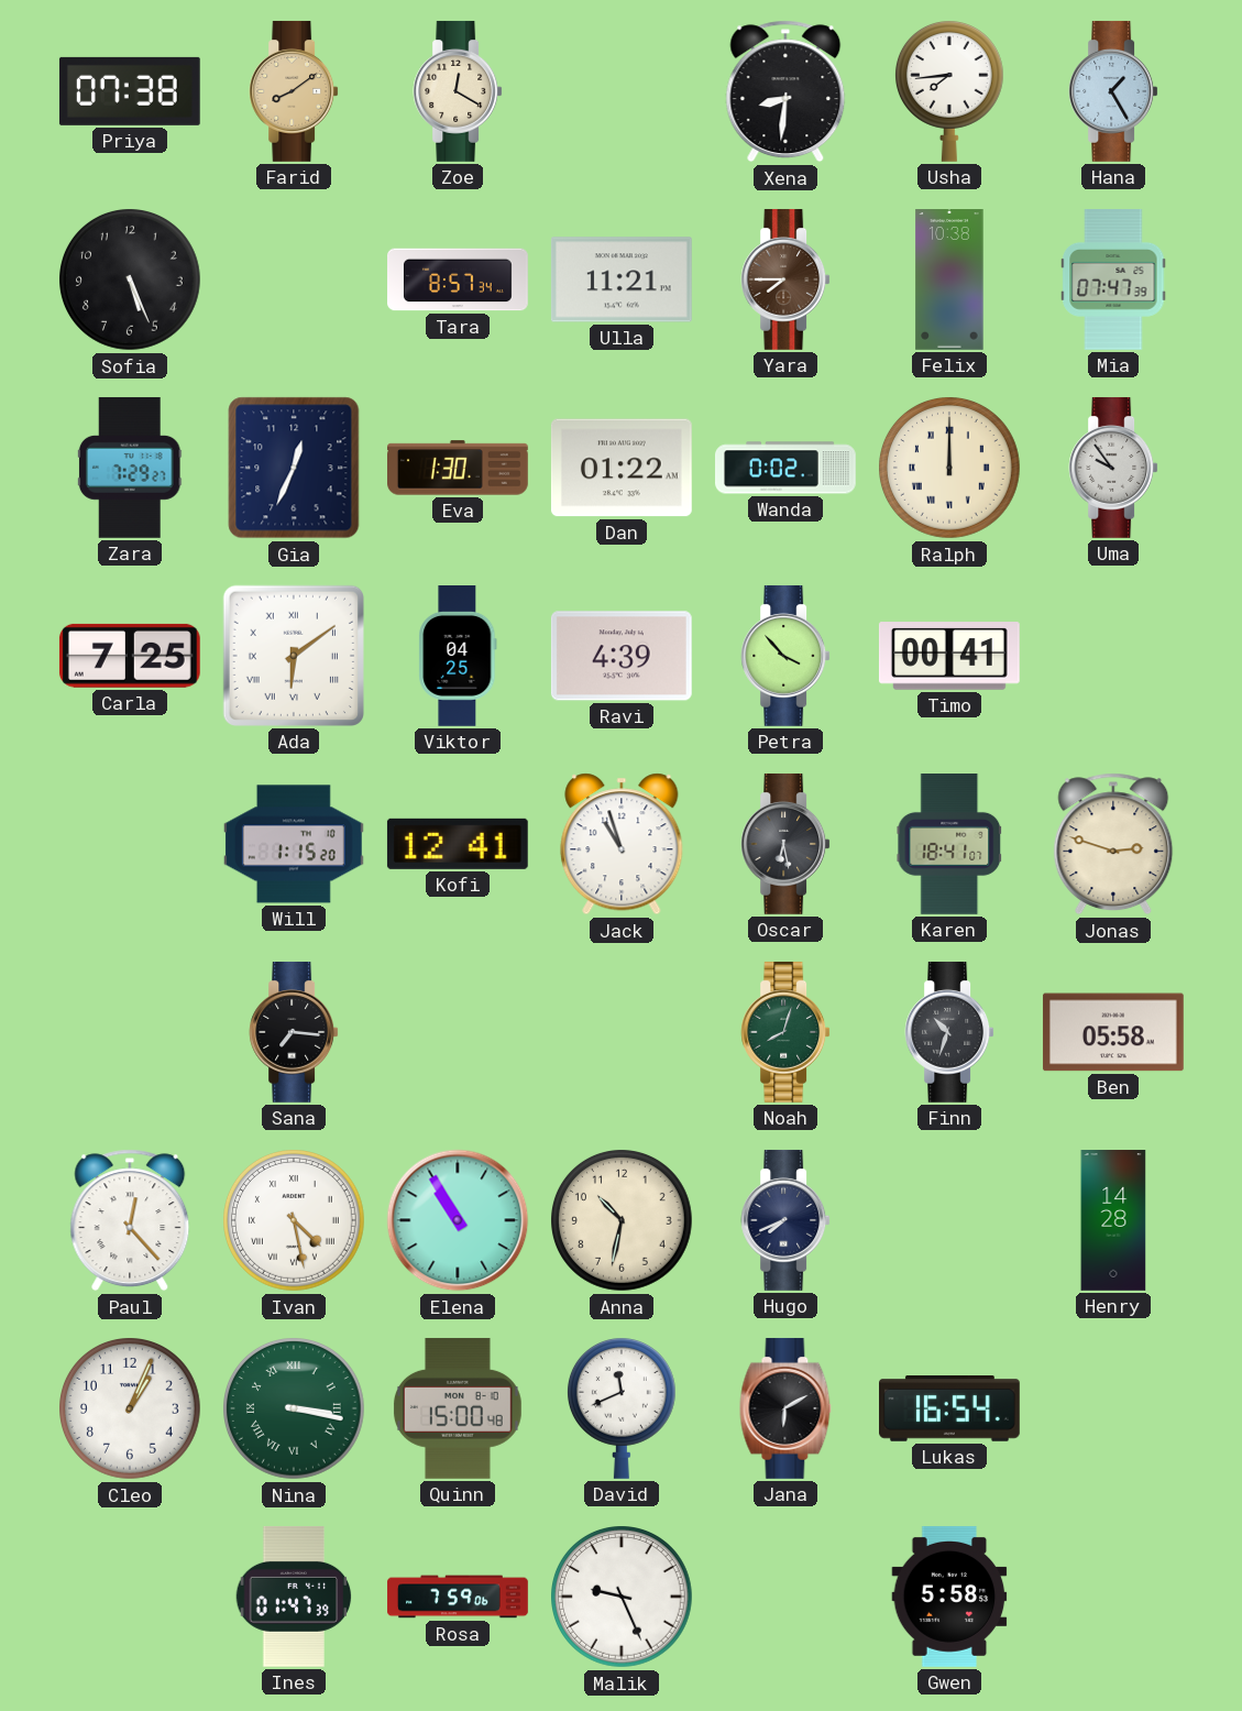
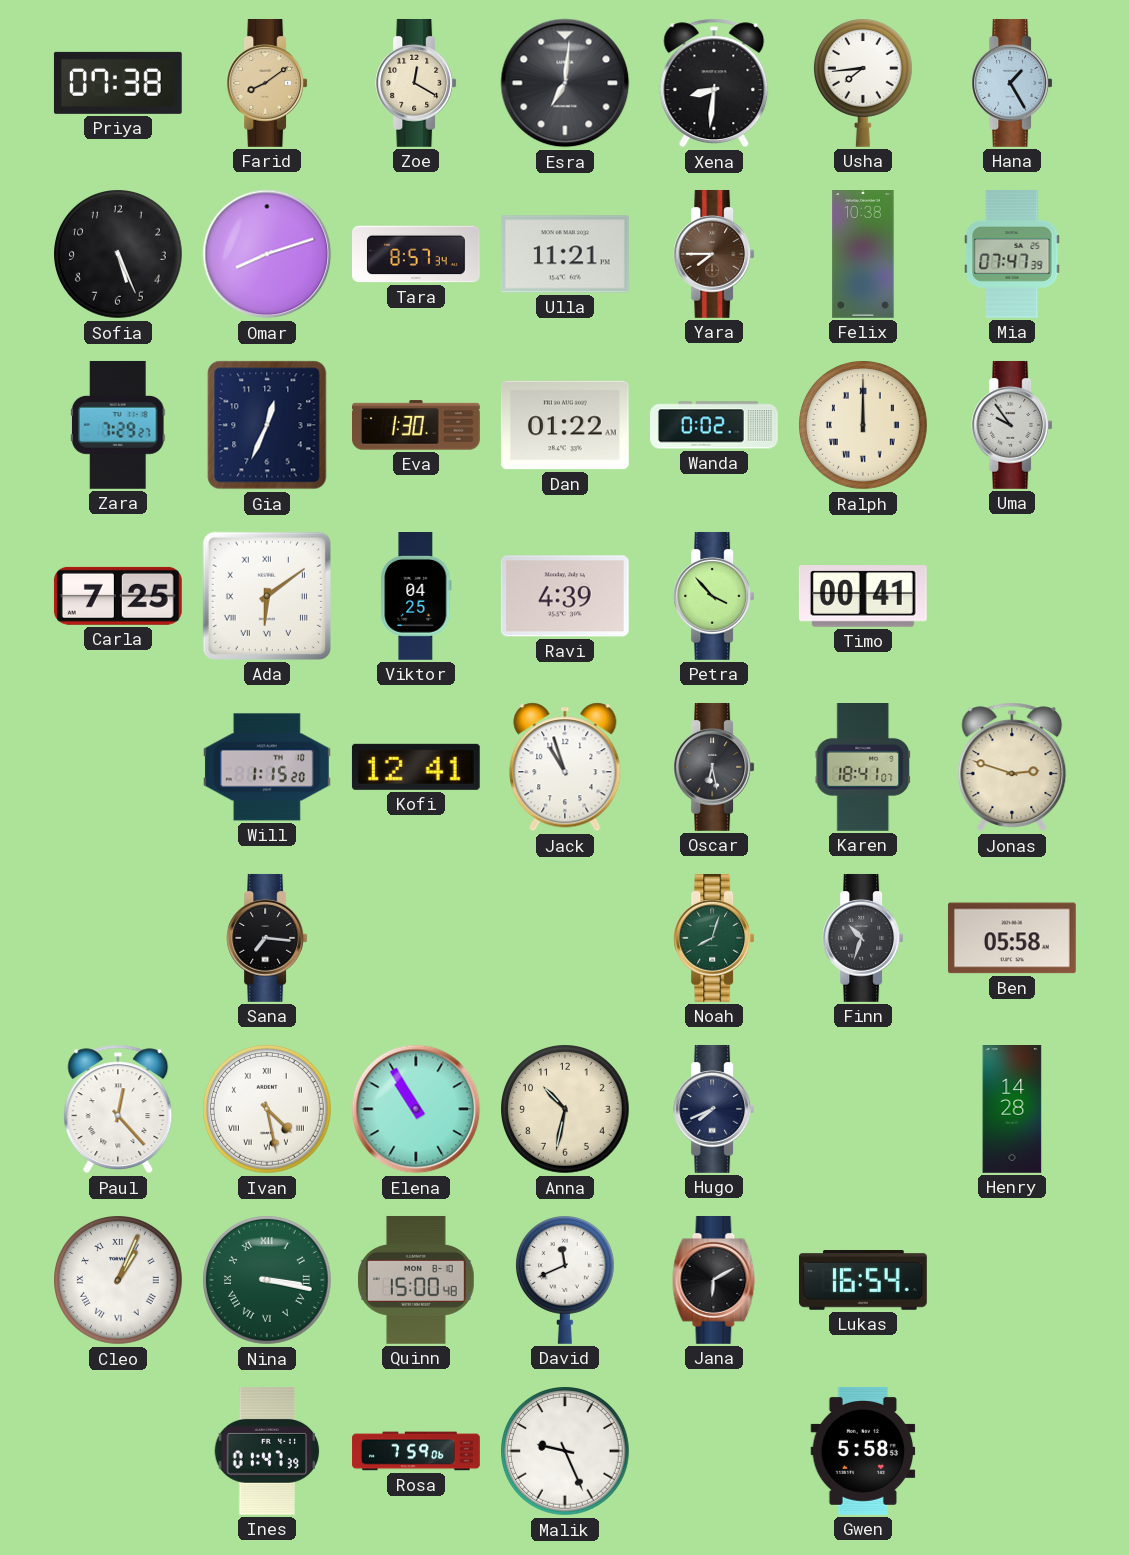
Esra: none -> 7:01 (565, 83)
Omar: none -> 8:12 (267, 254)
Cleo numerals: Arabic -> Roman (119, 1281)
